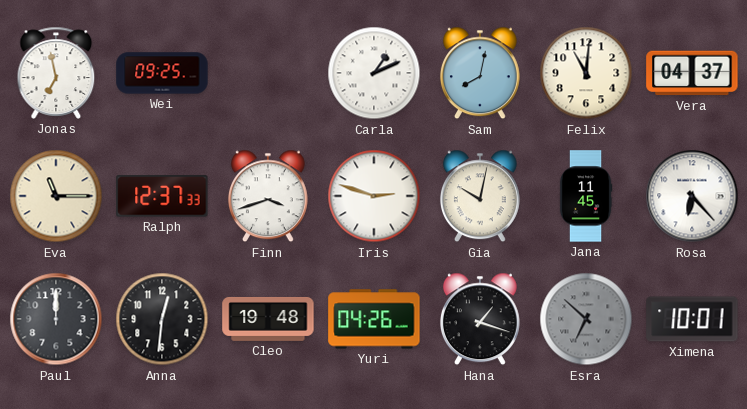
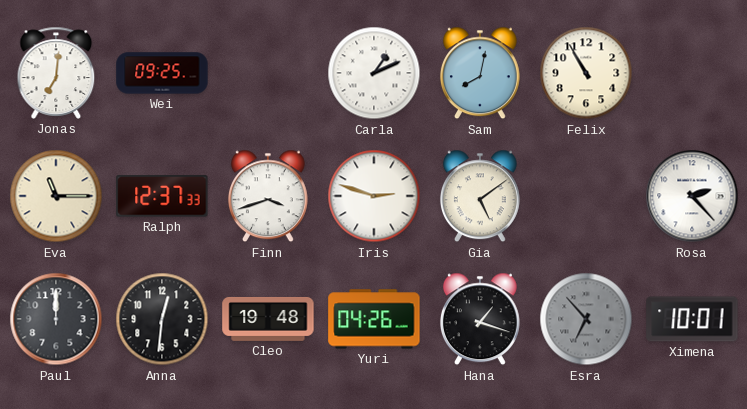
Jonas: 6:58 -> 7:01 (56, 73)
Felix: 11:01 -> 10:55 (586, 73)
Vera: 04:37 -> none (692, 73)
Gia: 10:02 -> 5:09 (480, 196)
Jana: 11:45 -> none (586, 196)
Rosa: 6:23 -> 2:23 (692, 196)
Esra: 6:52 -> 6:53 (586, 319)
